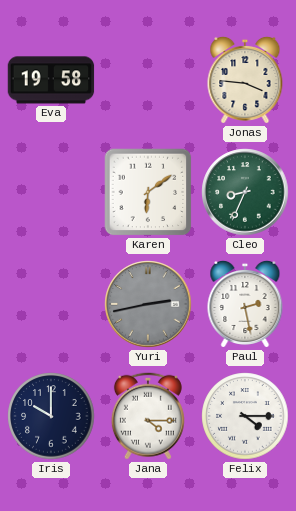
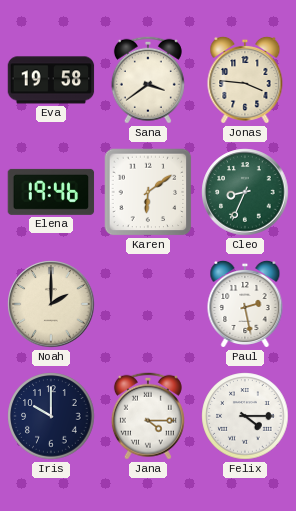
Sana: none -> 3:39 (148, 80)
Elena: none -> 19:46 (51, 192)
Noah: none -> 2:00 (51, 304)
Yuri: 2:43 -> none (148, 304)
